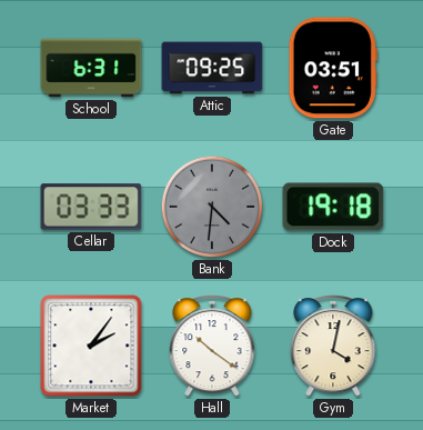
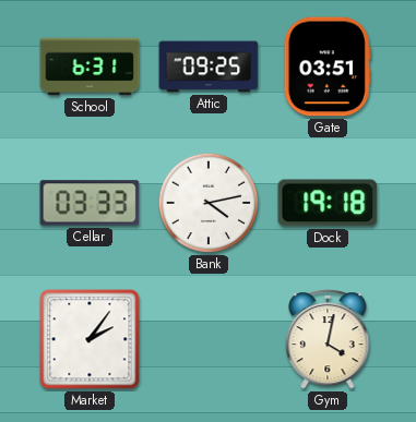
Bank: 4:31 -> 4:13 (209, 203)
Bank dial: grey -> white (209, 203)
Hall: 10:21 -> none (212, 346)
